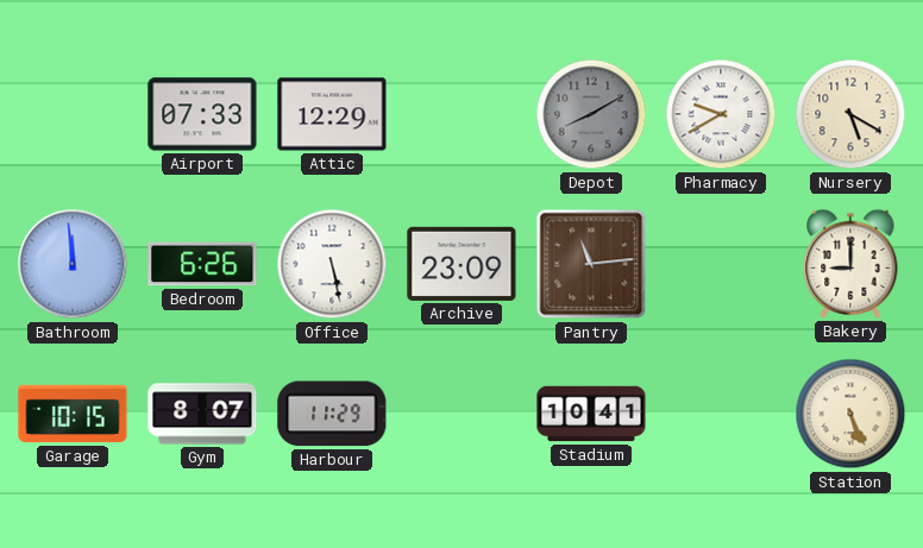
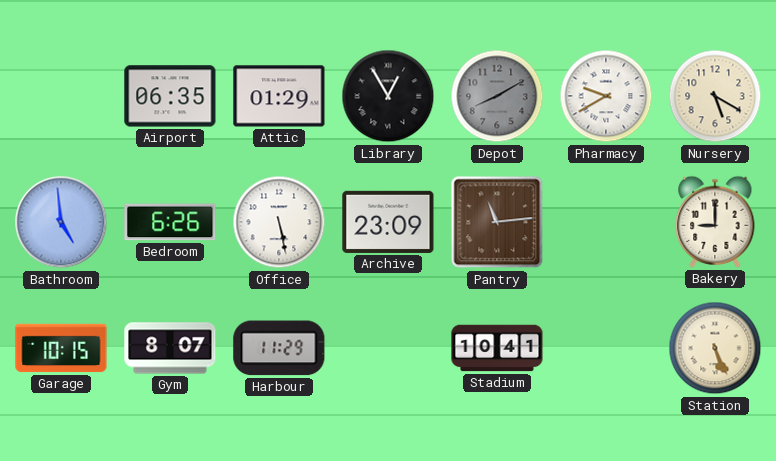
Airport: 07:33 -> 06:35 (170, 96)
Attic: 12:29 -> 01:29 (279, 96)
Library: none -> 12:55 (388, 96)
Bathroom: 11:59 -> 4:59 (61, 222)
